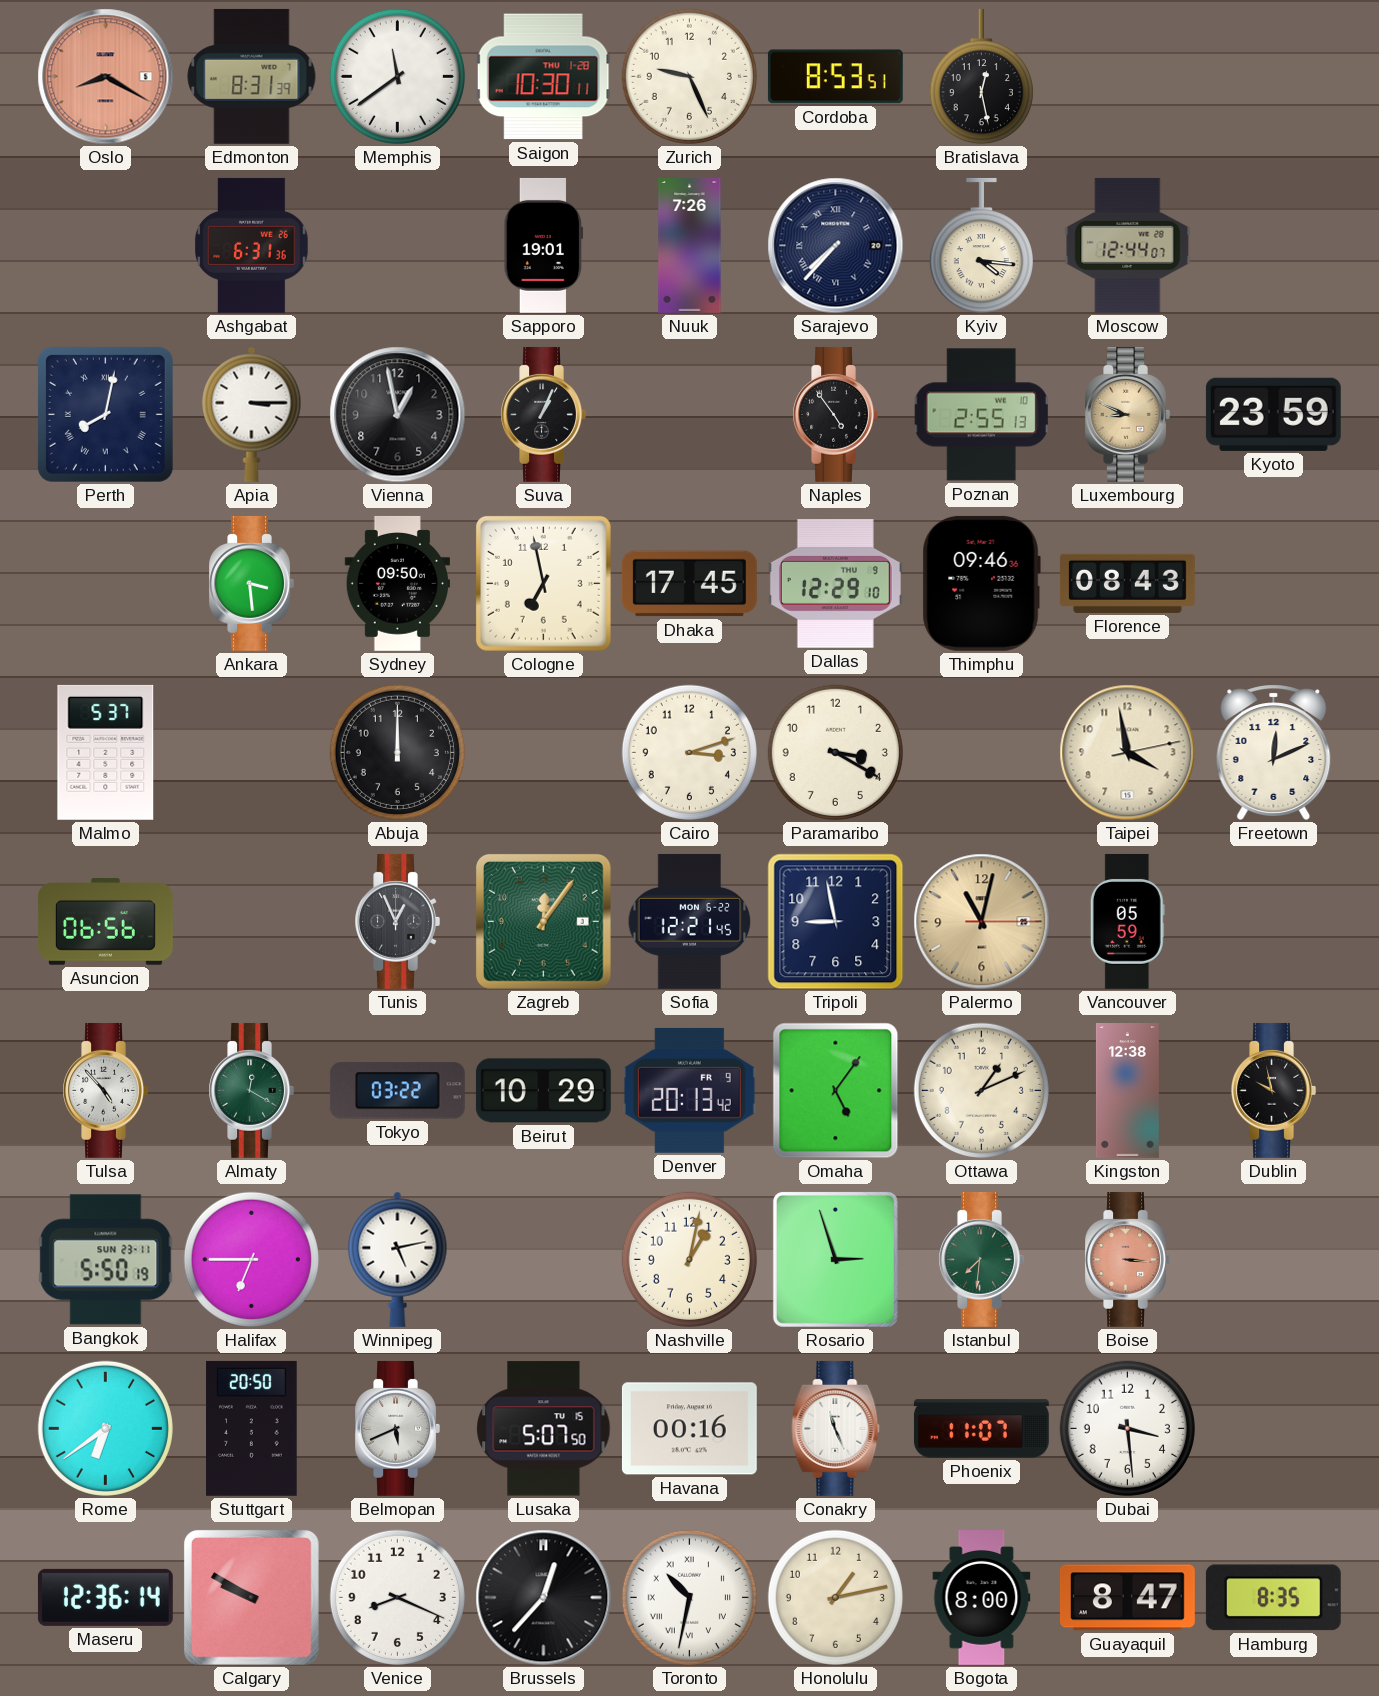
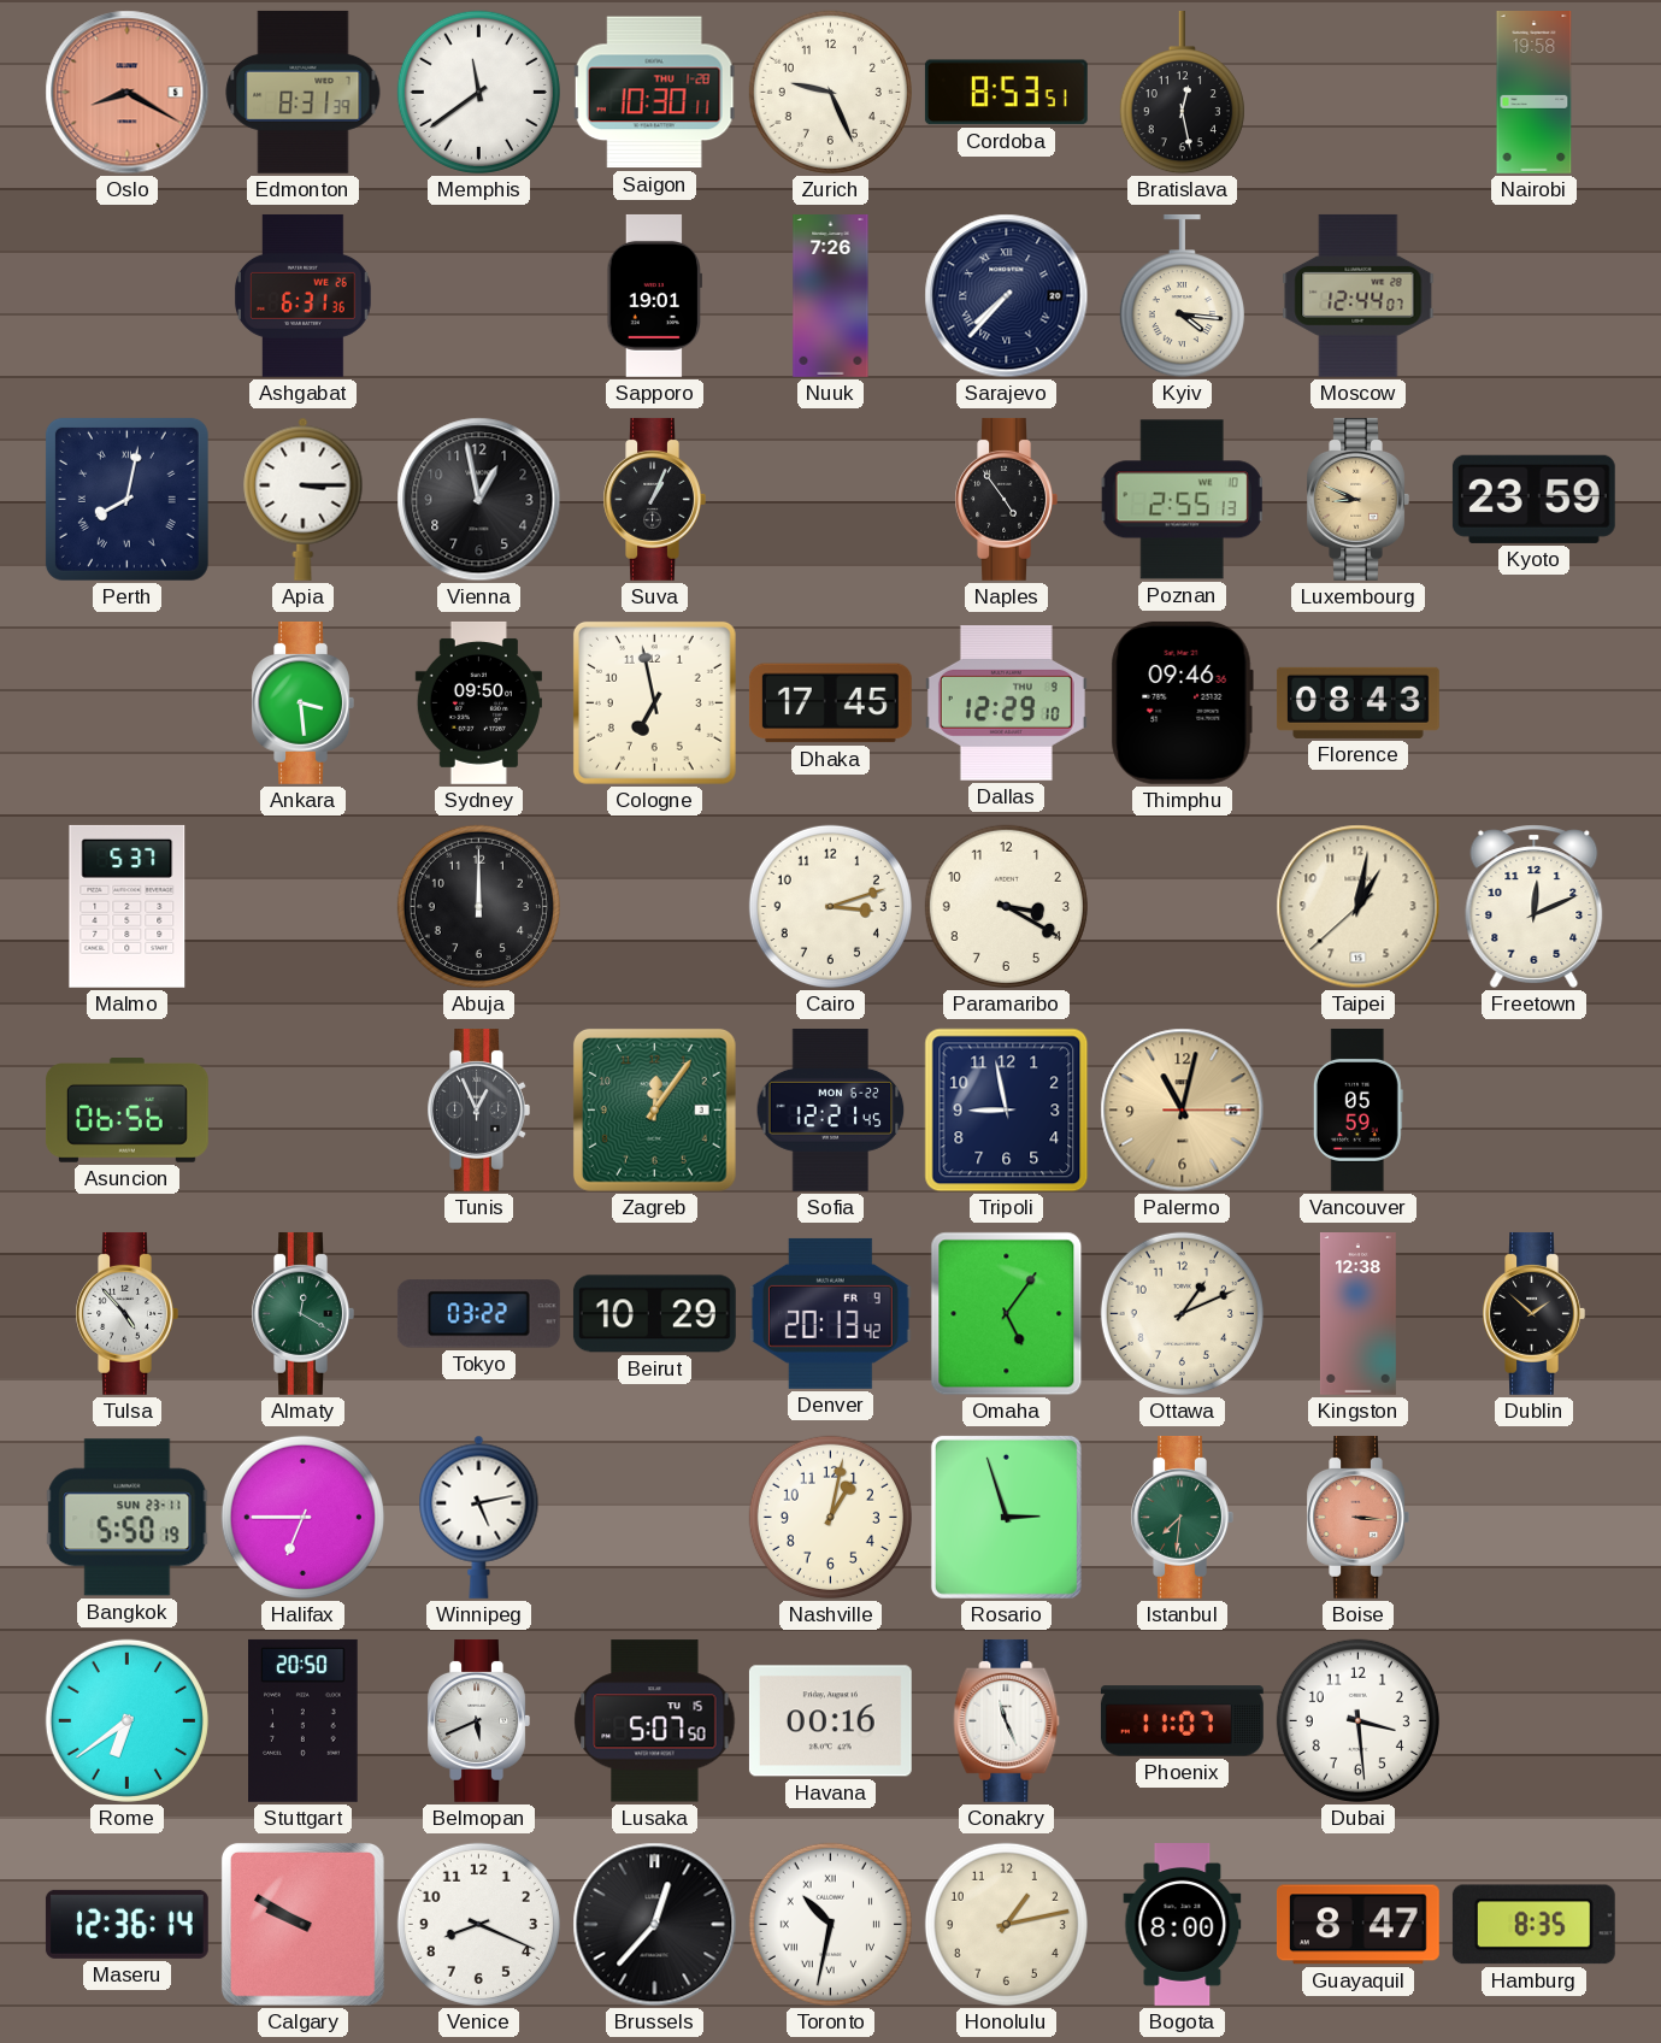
Nairobi: none -> 19:58 (1535, 93)
Taipei: 3:58 -> 1:01 (1359, 907)
Dublin: 9:58 -> 1:52 (1533, 1313)
